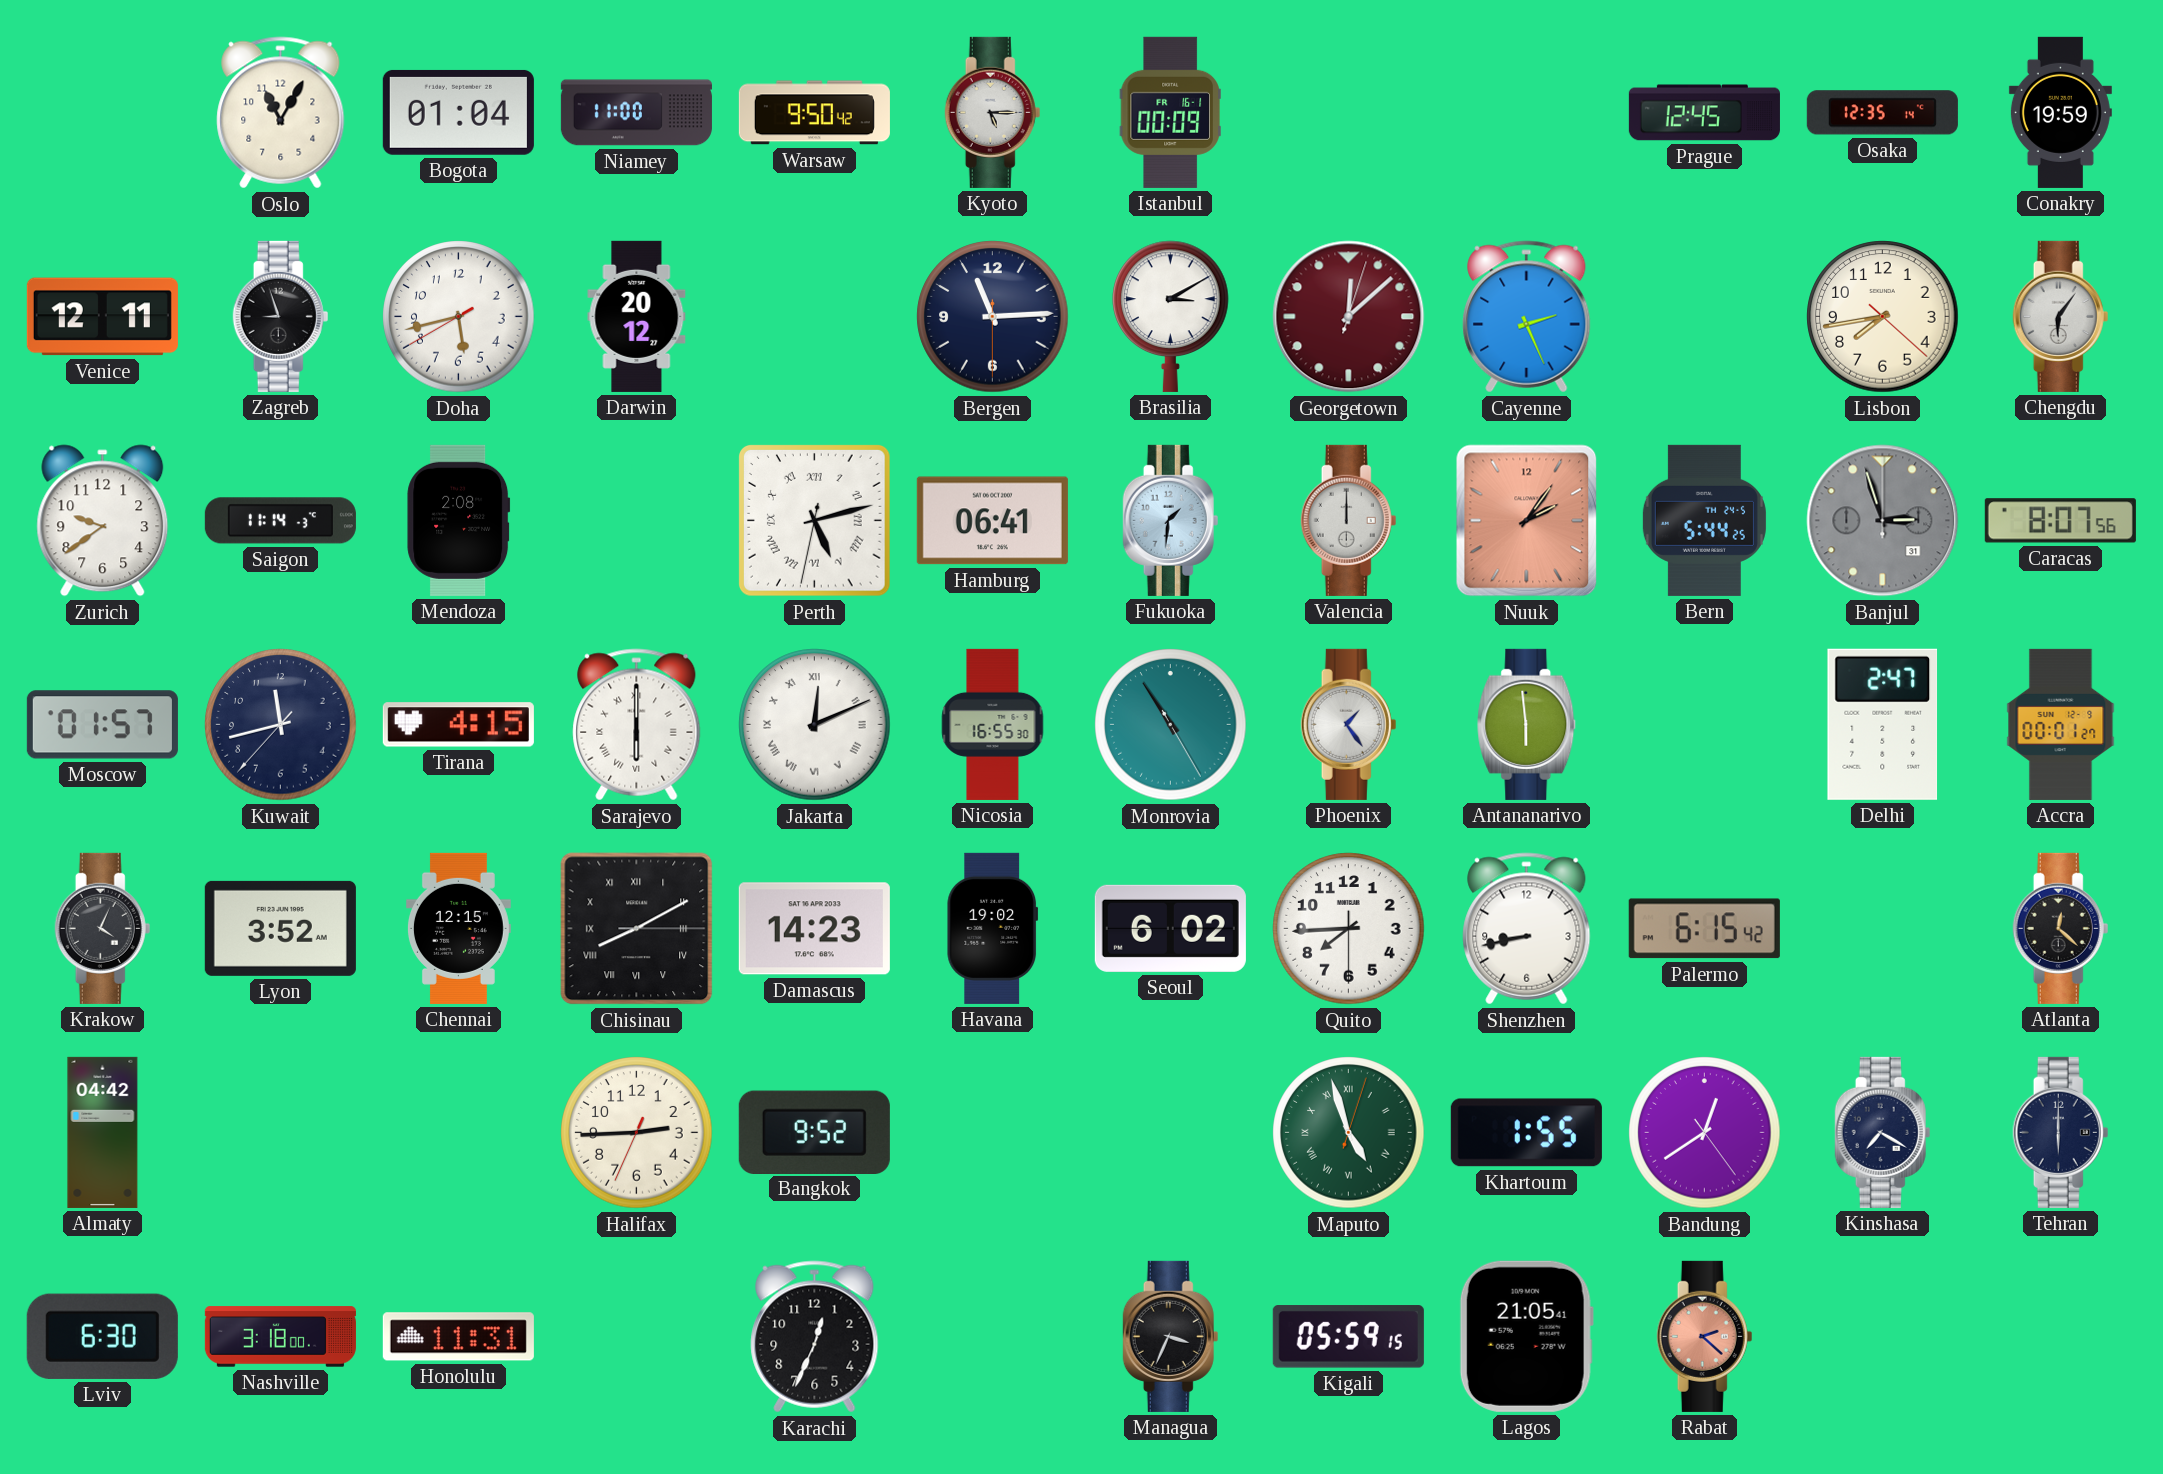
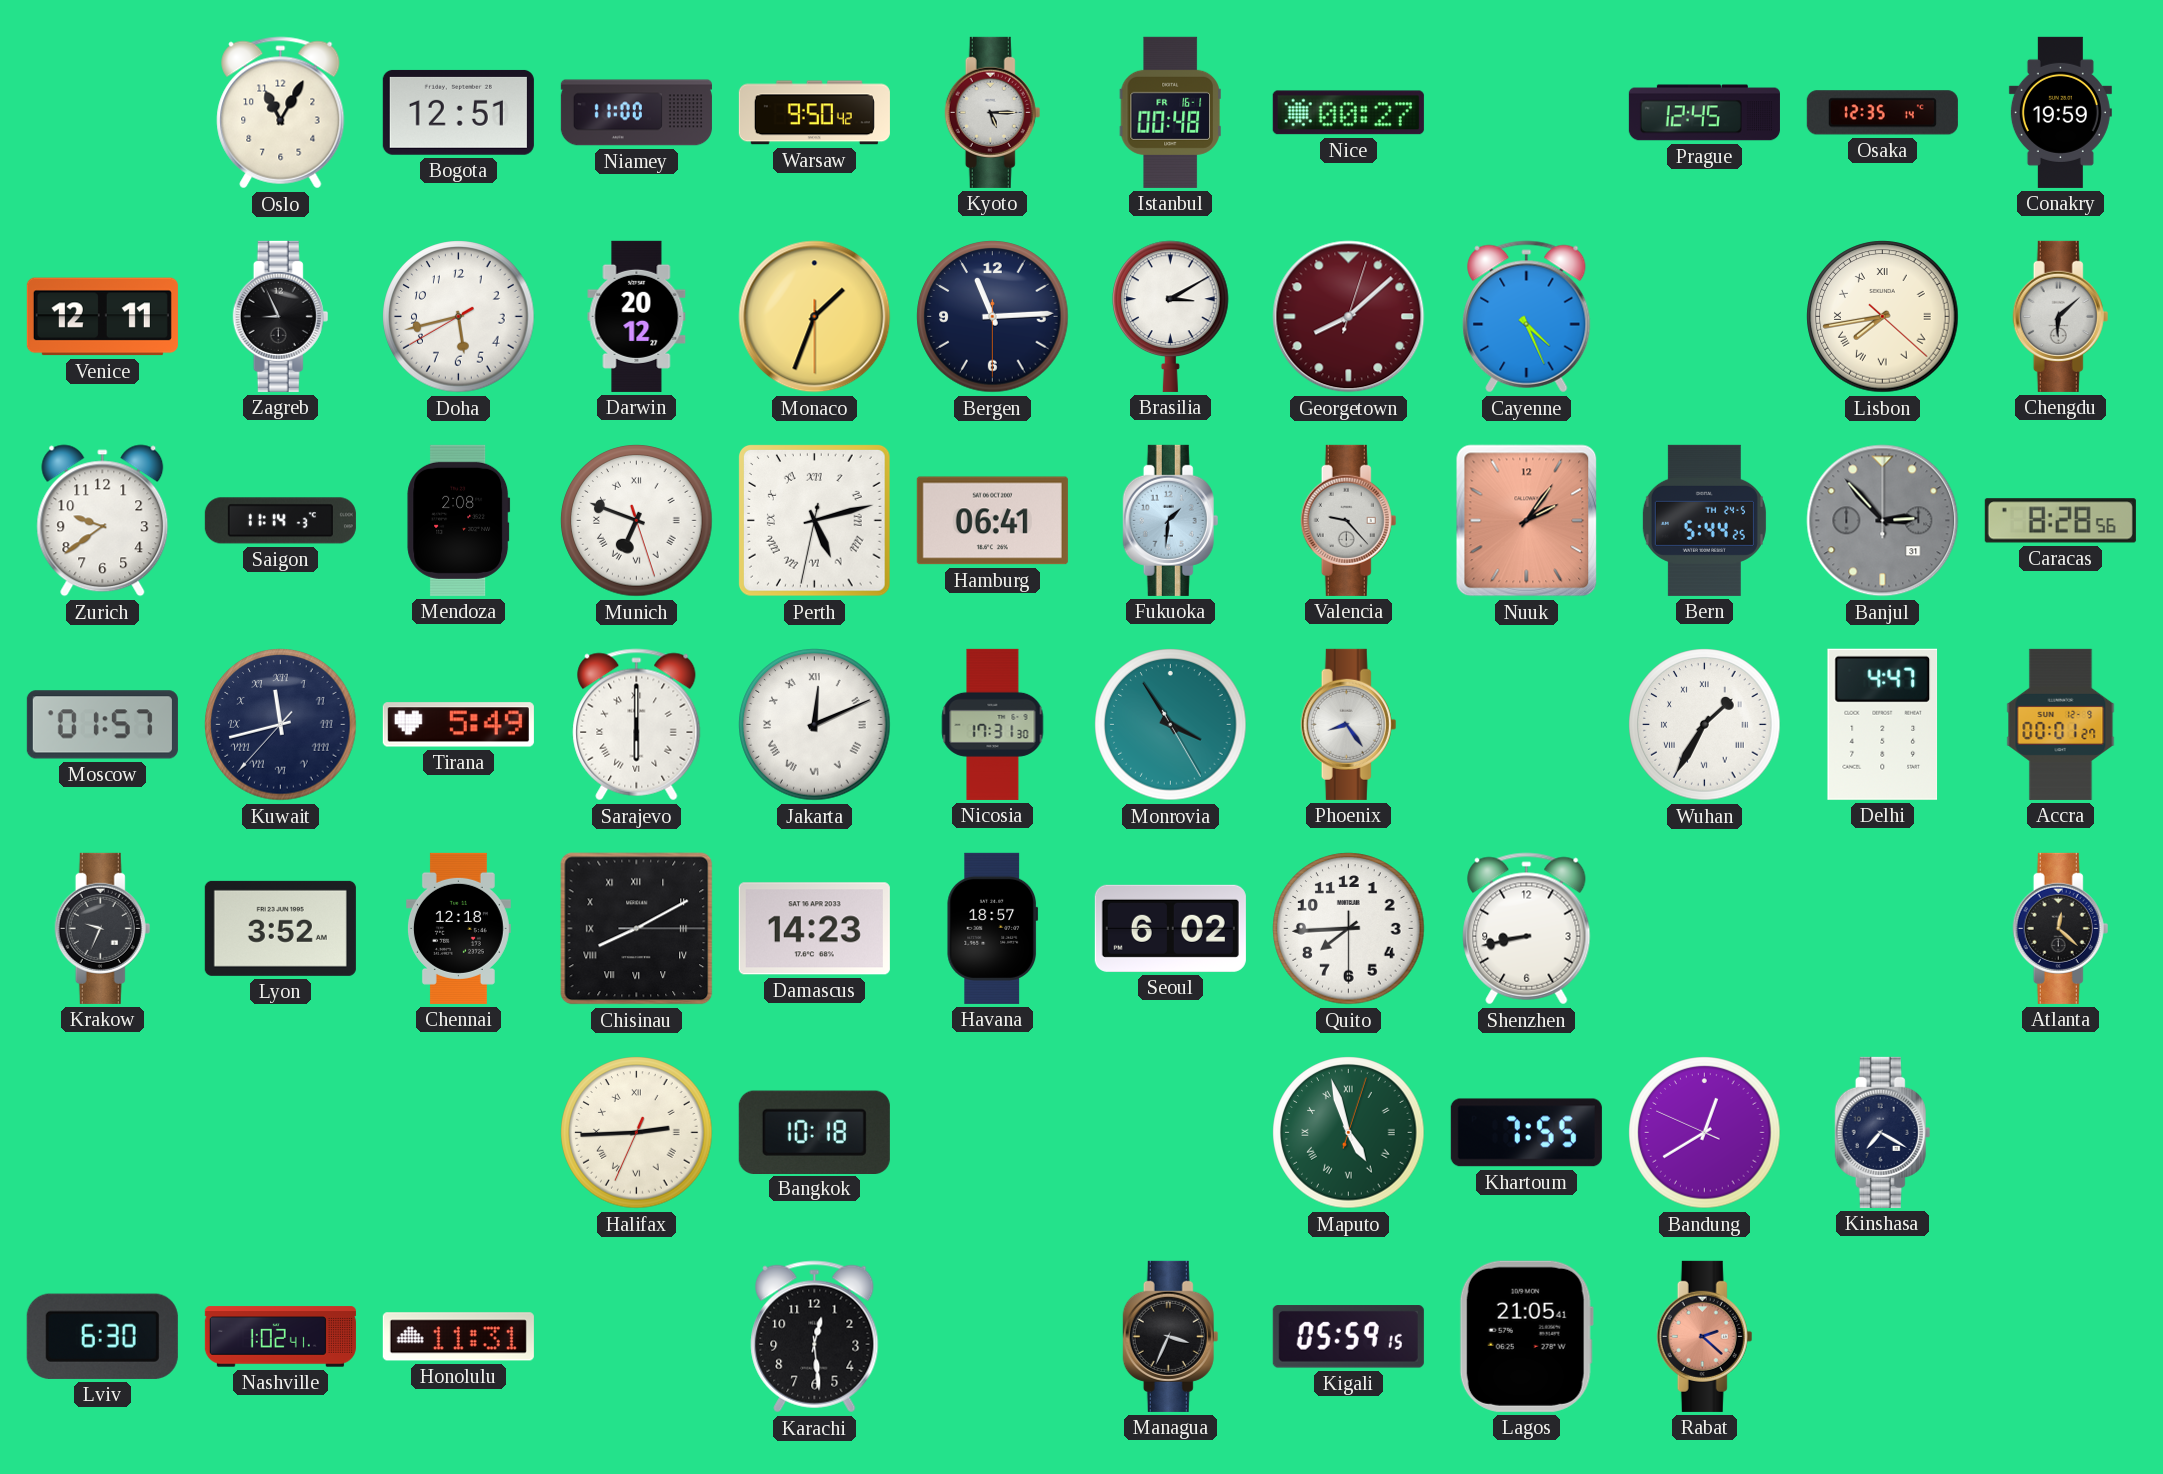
Bogota: 01:04 -> 12:51 (458, 112)
Istanbul: 00:09 -> 00:48 (1170, 112)
Nice: none -> 00:27 (1348, 113)
Zagreb: 8:57 -> 8:56 (281, 316)
Monaco: none -> 1:33 (815, 317)
Georgetown: 12:08 -> 8:08 (1349, 317)
Cayenne: 2:26 -> 4:26 (1527, 317)
Lisbon numerals: Arabic -> Roman (1883, 317)
Chengdu: 6:06 -> 6:08 (2061, 316)
Munich: none -> 6:48 (637, 521)
Valencia: 12:00 -> 9:23 (1349, 520)
Banjul: 2:57 -> 2:53 (1883, 521)
Caracas: 8:07 -> 8:28 (2060, 521)
Kuwait numerals: Arabic -> Roman (281, 725)
Tirana: 4:15 -> 5:49 (458, 725)
Nicosia: 16:55 -> 17:31 (993, 724)
Monrovia: 10:54 -> 3:54 (1171, 725)
Phoenix: 1:24 -> 8:24 (1349, 724)
Antananarivo: 5:59 -> none (1527, 724)
Wuhan: none -> 1:35 (1705, 725)
Delhi: 2:47 -> 4:47 (1883, 724)
Krakow: 4:04 -> 9:34 (103, 928)
Chennai: 12:15 -> 12:18 (458, 928)
Havana: 19:02 -> 18:57 (993, 928)
Palermo: 6:15 -> none (1704, 929)
Almaty: 04:42 -> none (103, 1132)
Halifax numerals: Arabic -> Roman (637, 1133)
Bangkok: 9:52 -> 10:18 (814, 1132)
Khartoum: 1:55 -> 7:55 (1526, 1133)
Bandung: 12:39:24 -> 12:39:49 (1705, 1133)
Tehran: 6:00 -> none (2061, 1132)
Nashville: 3:18 -> 1:02 (280, 1337)
Karachi: 12:34 -> 12:29 (815, 1337)
